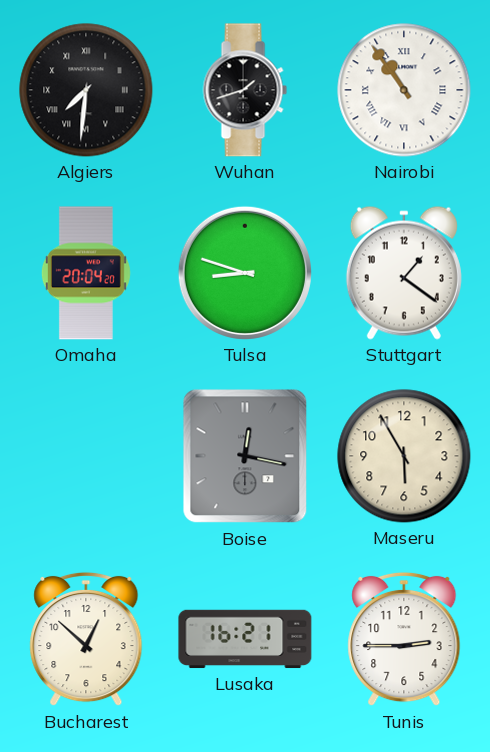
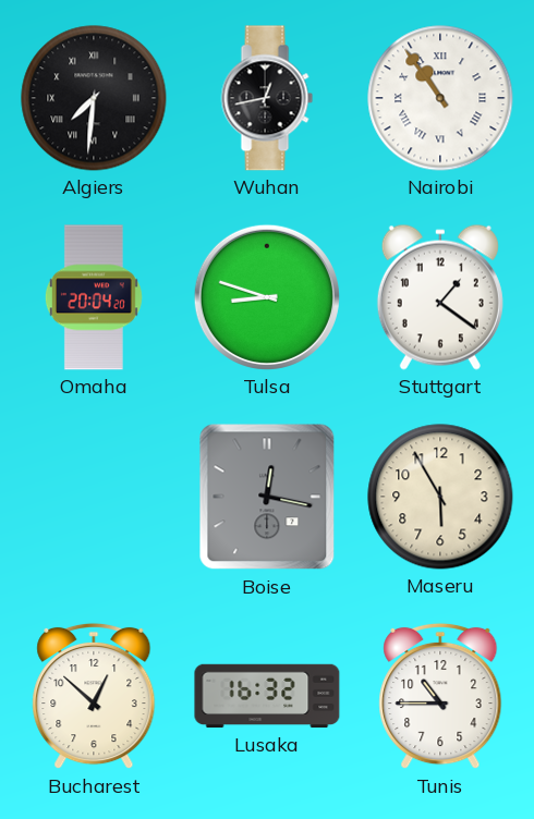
Wuhan: 1:42 -> 12:43 (267, 98)
Lusaka: 16:21 -> 16:32 (267, 696)
Tunis: 2:45 -> 10:45 (440, 696)
